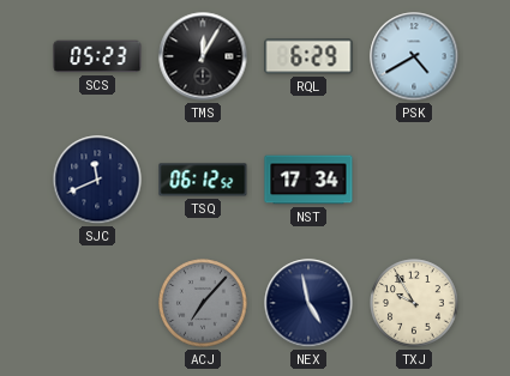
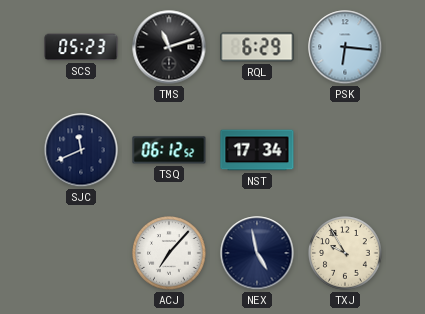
TMS: 12:05 -> 11:12 (169, 47)
PSK: 4:40 -> 6:16 (345, 47)
ACJ dial: grey -> white (169, 253)
